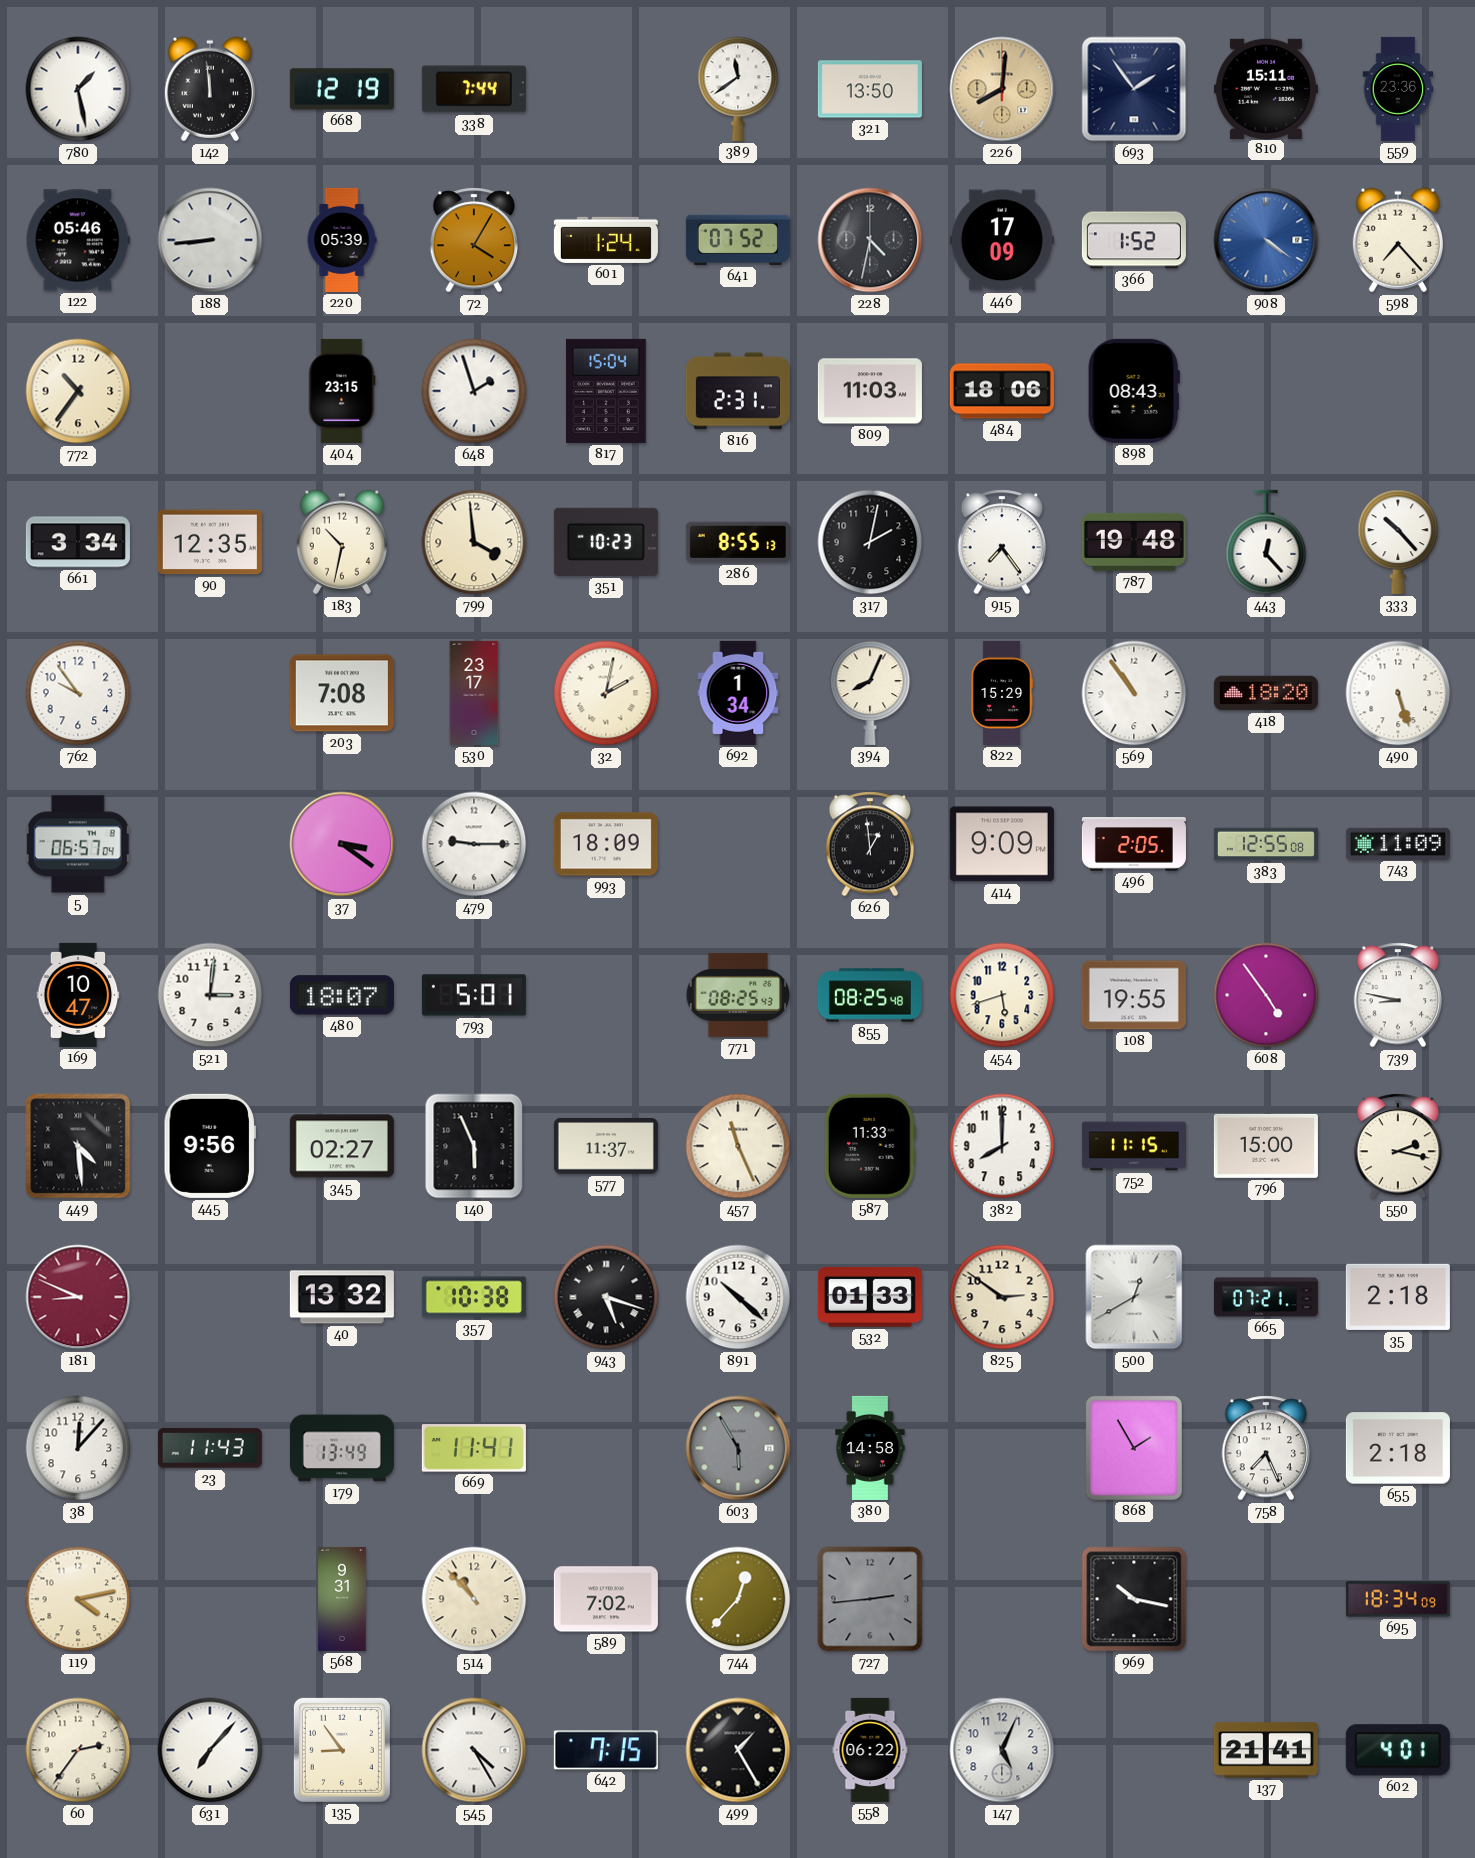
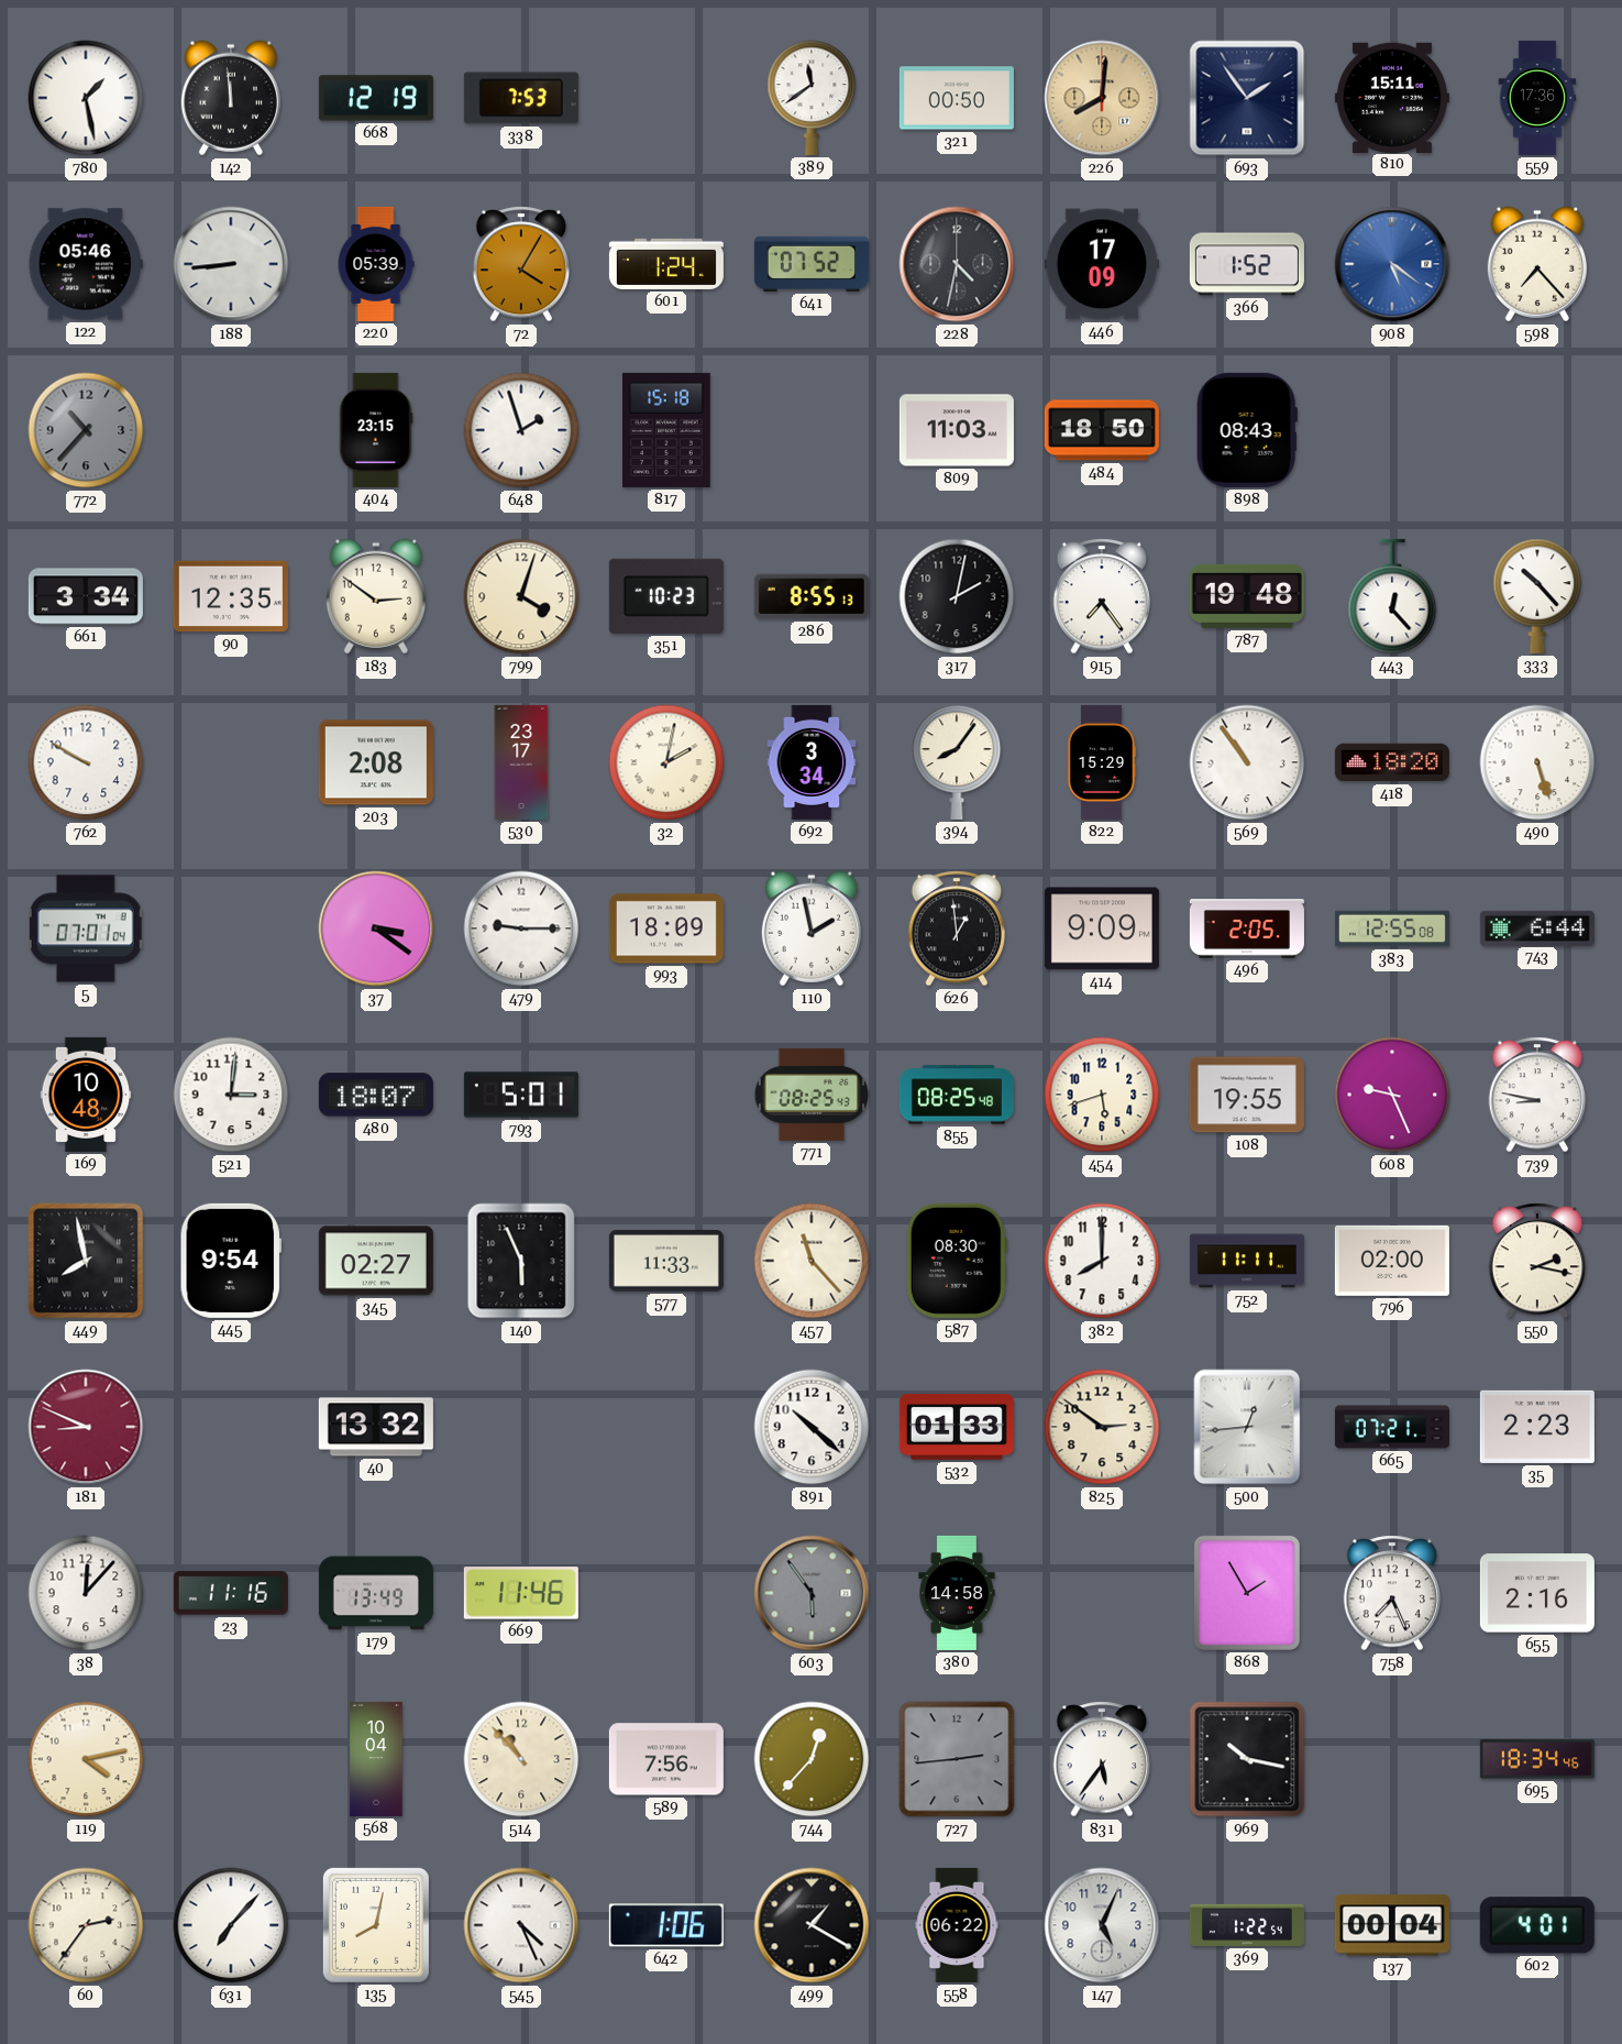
338: 7:44 -> 7:53 (521, 98)
321: 13:50 -> 00:50 (957, 98)
559: 23:36 -> 17:36 (1537, 98)
908: 4:21 -> 5:21 (1392, 264)
772: 10:36 -> 10:37 (86, 430)
772 dial: cream -> grey (86, 430)
817: 15:04 -> 15:18 (667, 430)
816: 2:31 -> none (738, 391)
484: 18:06 -> 18:50 (1102, 430)
183: 10:32 -> 2:51 (376, 596)
799: 3:59 -> 4:03 (521, 596)
762: 9:54 -> 9:50 (86, 762)
203: 7:08 -> 2:08 (376, 762)
692: 1:34 -> 3:34 (812, 762)
394: 8:04 -> 8:06 (957, 762)
5: 06:57 -> 07:01 (86, 928)
110: none -> 1:58 (812, 928)
743: 11:09 -> 6:44 (1537, 927)
169: 10:47 -> 10:48 (86, 1095)
608: 4:54 -> 9:26 (1392, 1095)
449: 4:29 -> 7:58 (86, 1261)
445: 9:56 -> 9:54 (231, 1261)
577: 11:37 -> 11:33 (666, 1261)
457: 11:26 -> 11:23 (812, 1261)
587: 11:33 -> 08:30 (957, 1261)
752: 11:15 -> 11:11 (1247, 1261)
796: 15:00 -> 02:00 (1392, 1261)
357: 10:38 -> none (474, 1297)
943: 5:18 -> none (606, 1297)
500: 12:40 -> 12:44 (1247, 1427)
35: 2:18 -> 2:23 (1537, 1427)
23: 11:43 -> 11:16 (231, 1593)
669: 11:41 -> 11:46 (521, 1593)
603: 5:55 -> 5:54 (812, 1593)
655: 2:18 -> 2:16 (1537, 1593)
568: 9:31 -> 10:04 (376, 1759)
589: 7:02 -> 7:56 (666, 1759)
831: none -> 5:36 (1102, 1759)
695: 18:34:09 -> 18:34:46 (1537, 1759)
135: 8:54 -> 8:02 (376, 1925)
545: 4:25 -> 4:26 (521, 1925)
642: 7:15 -> 1:06 (666, 1925)
499: 1:25 -> 1:20 (812, 1925)
369: none -> 1:22 (1247, 1925)
137: 21:41 -> 00:04 (1392, 1925)
